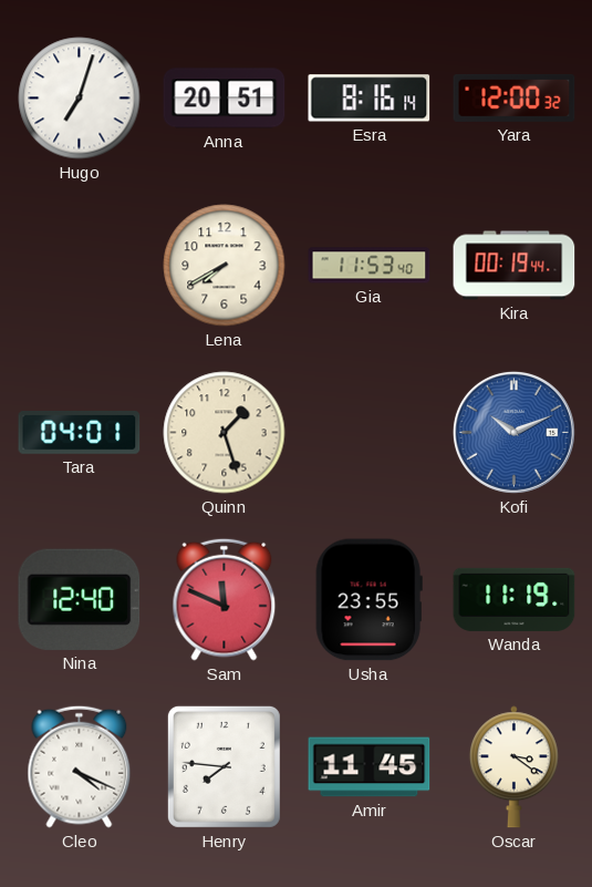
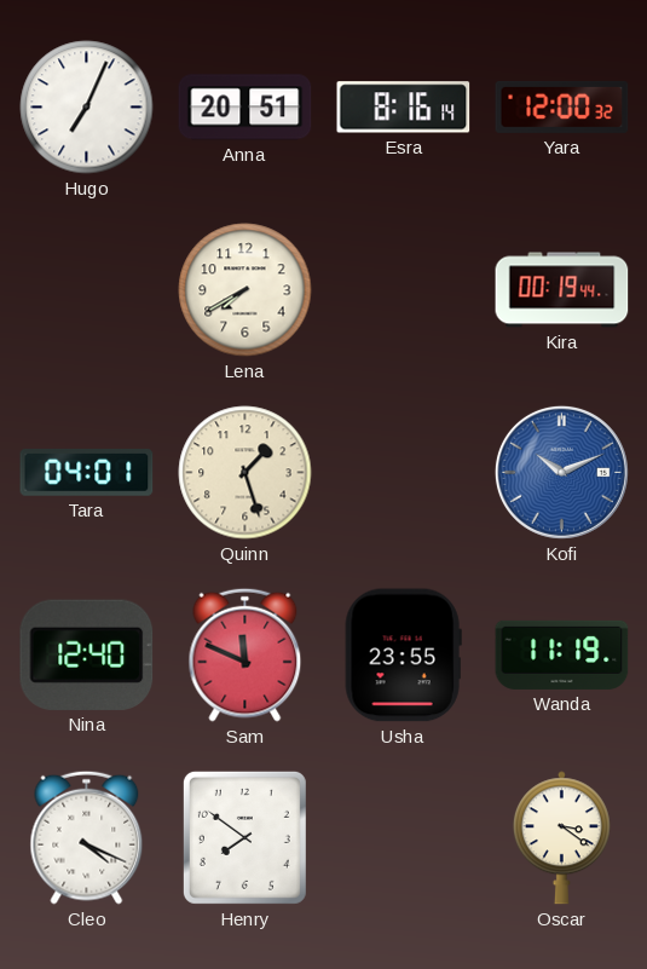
Hugo: 7:03 -> 7:04 (87, 108)
Gia: 11:53 -> none (370, 266)
Henry: 7:46 -> 7:51 (244, 837)
Amir: 11:45 -> none (370, 767)
